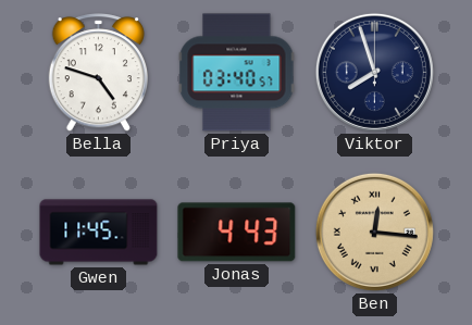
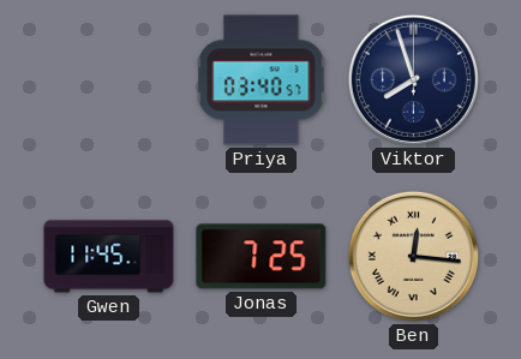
Bella: 4:48 -> none (98, 73)
Jonas: 4:43 -> 7:25 (262, 257)
